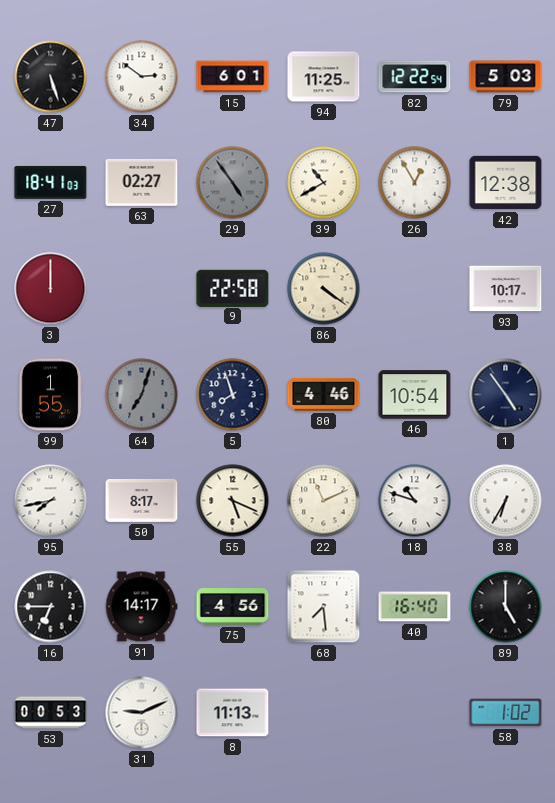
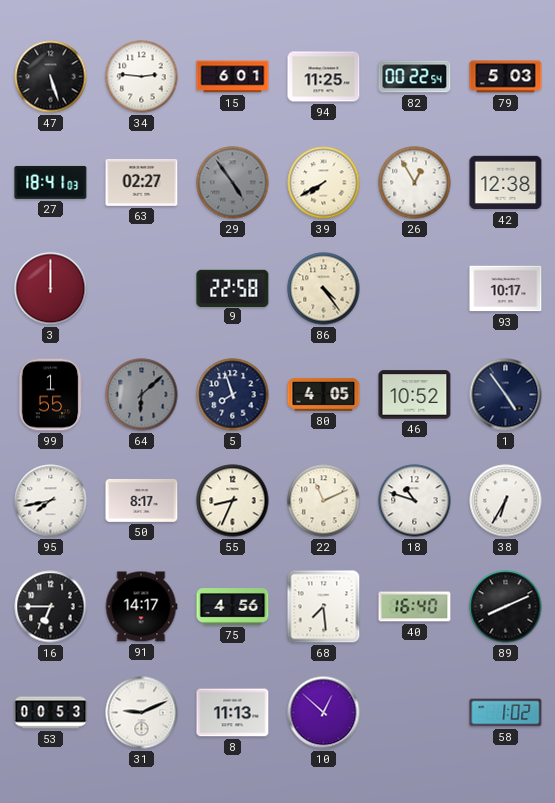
34: 2:51 -> 2:46 (142, 77)
82: 12:22 -> 00:22 (415, 77)
39: 10:40 -> 7:40 (324, 183)
86: 4:21 -> 4:24 (324, 289)
64: 7:03 -> 6:08 (142, 395)
80: 4:46 -> 4:05 (324, 394)
46: 10:54 -> 10:52 (415, 395)
55: 5:19 -> 8:34 (233, 501)
89: 5:00 -> 8:11 (506, 607)
10: none -> 12:52 (324, 713)
